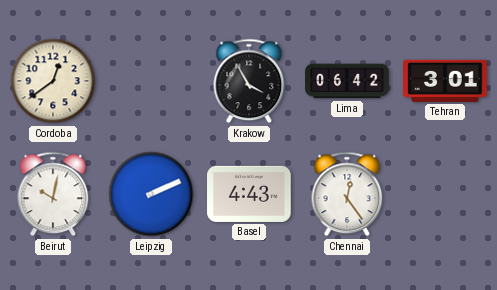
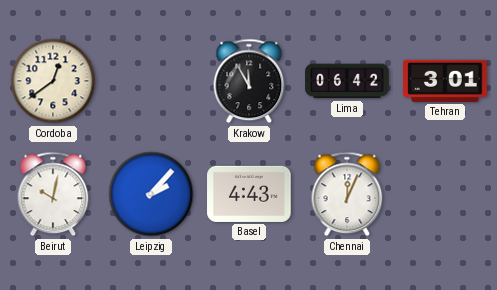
Krakow: 3:55 -> 11:55 (249, 81)
Leipzig: 2:11 -> 2:07 (151, 194)
Chennai: 12:24 -> 12:04 (347, 194)
